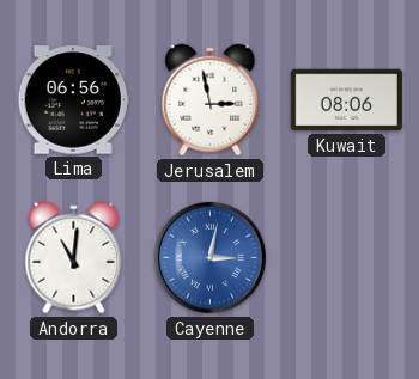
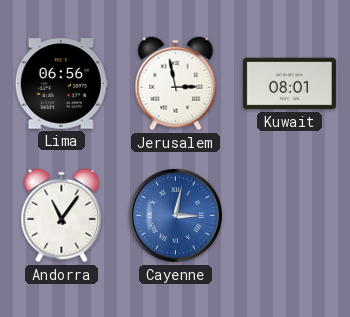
Kuwait: 08:06 -> 08:01 (289, 84)
Andorra: 11:01 -> 11:06 (62, 216)
